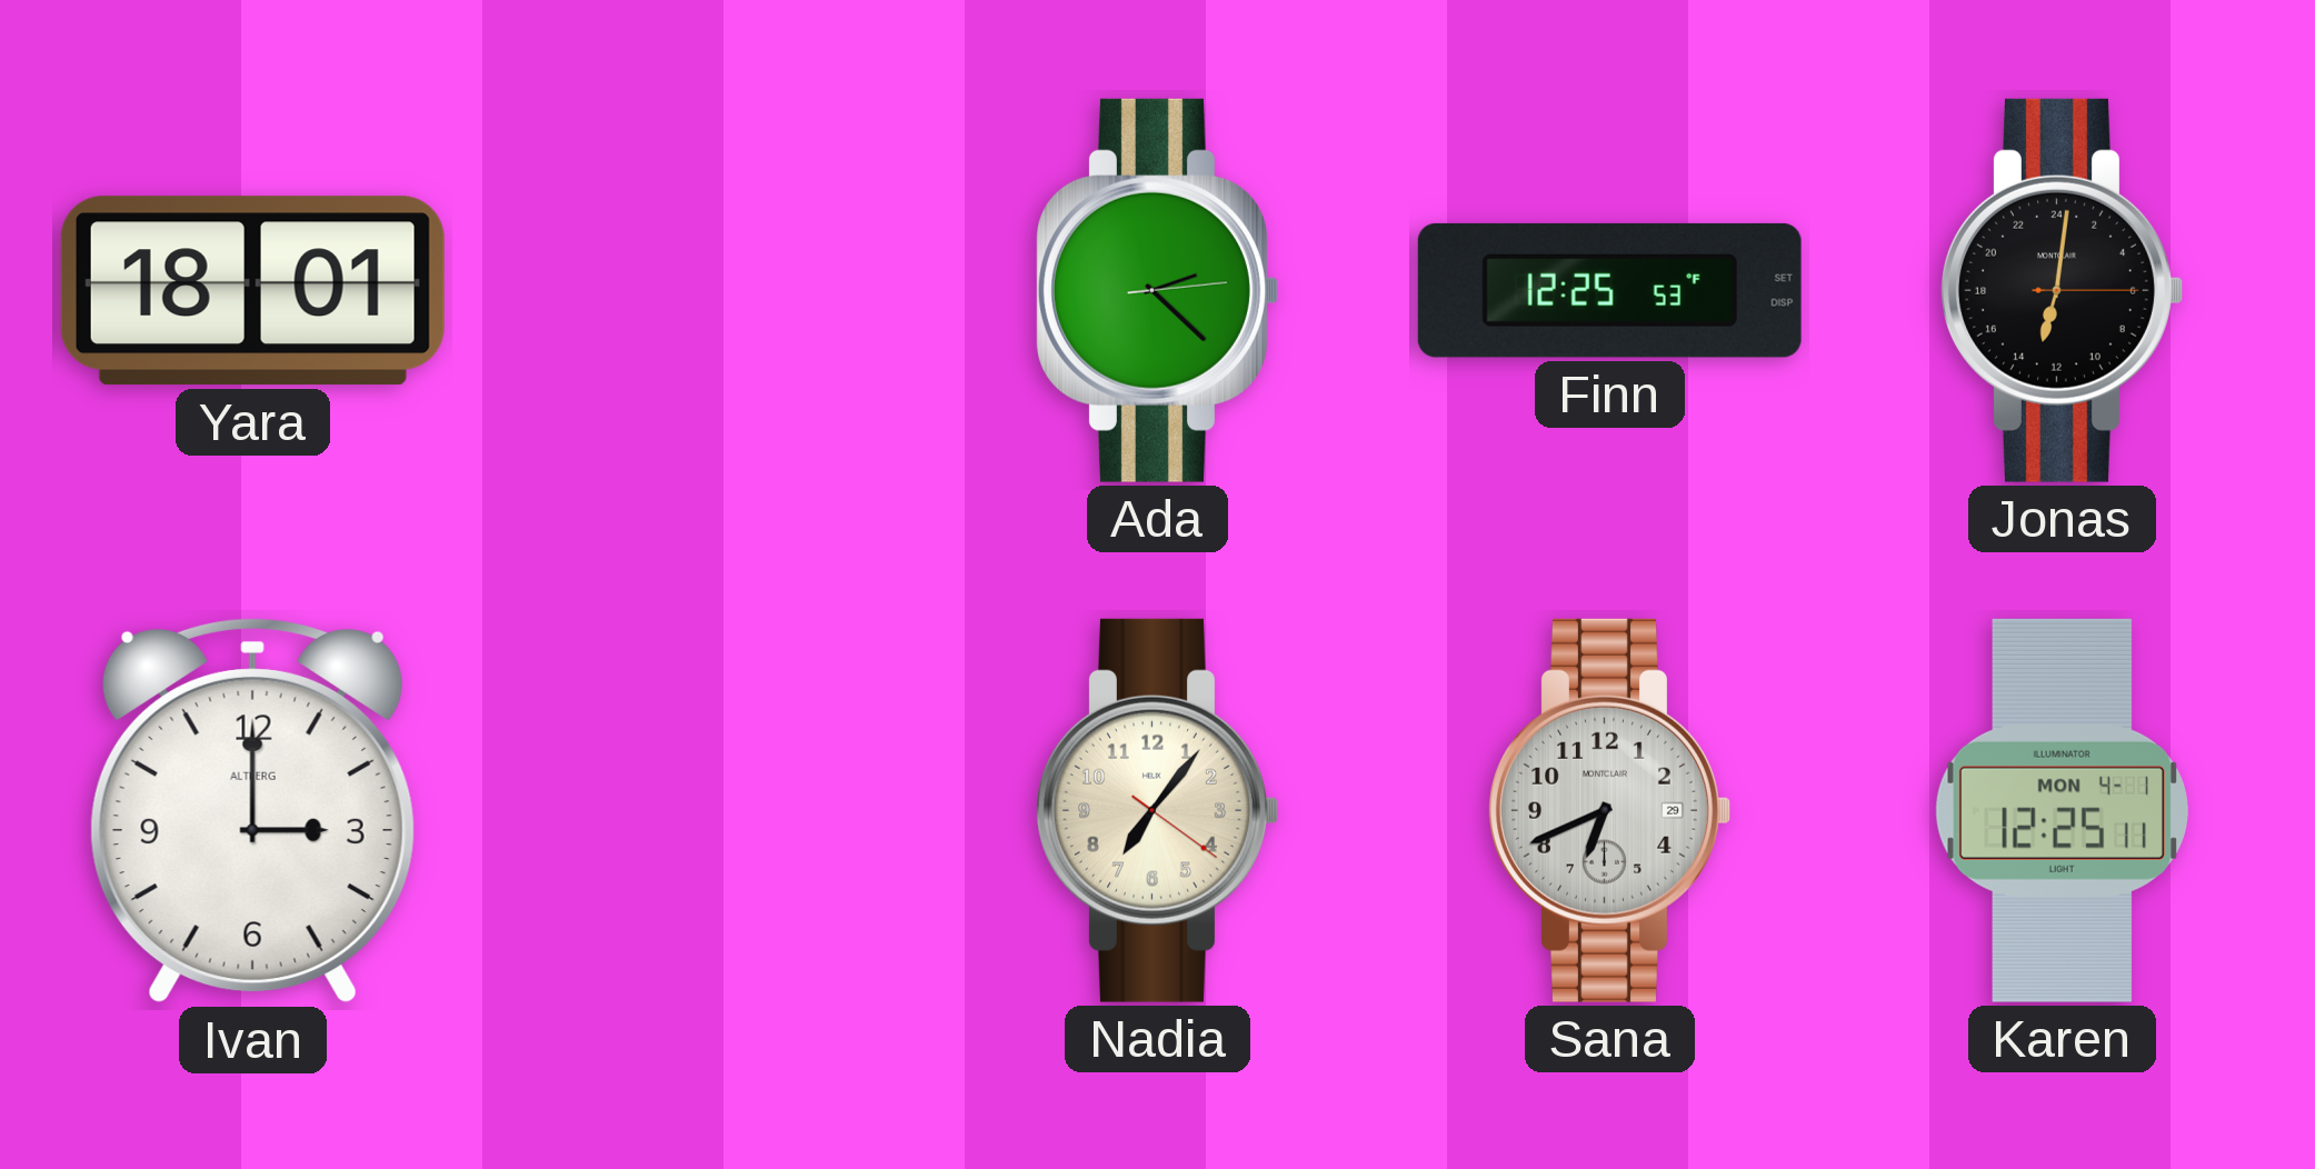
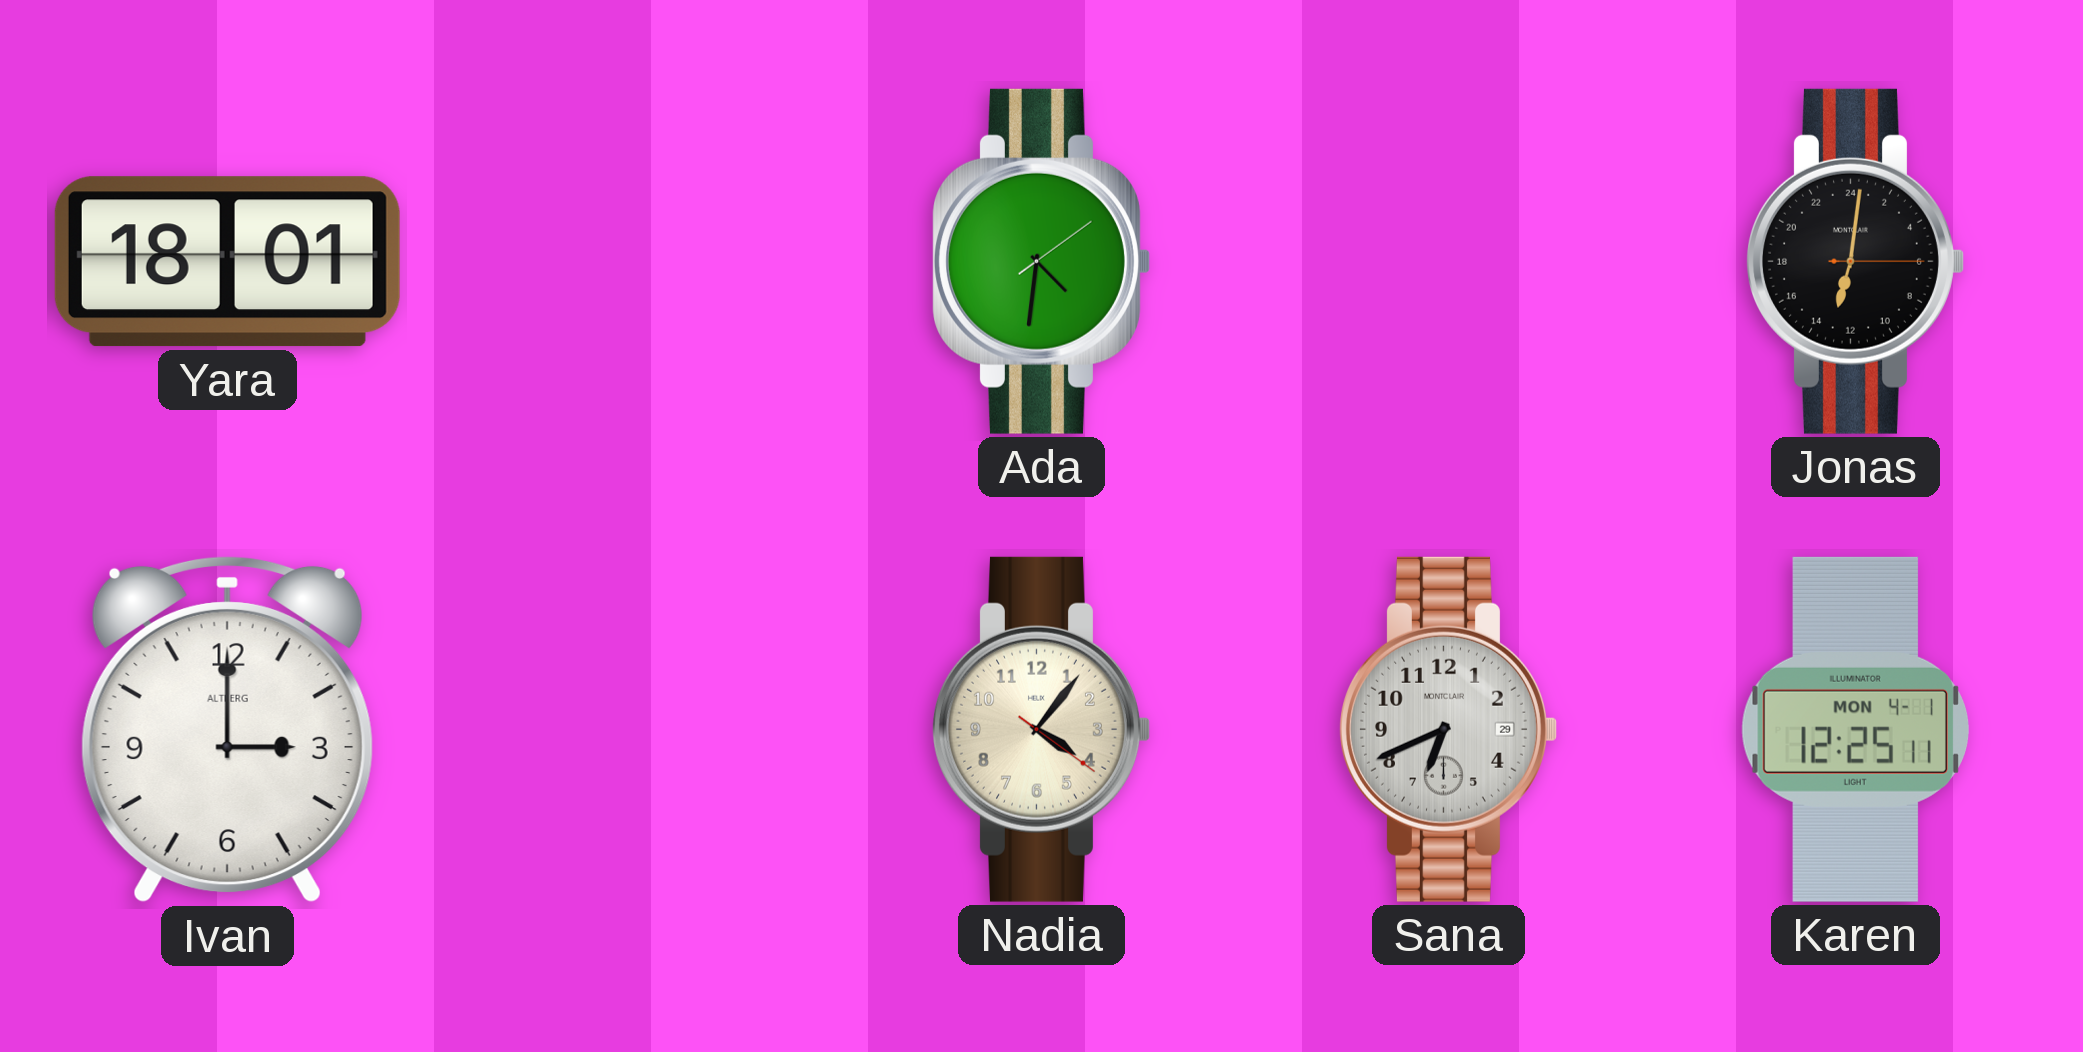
Ada: 2:22 -> 4:31 (1042, 261)
Finn: 12:25 -> none (1609, 290)
Nadia: 7:06 -> 4:06 (1042, 729)
